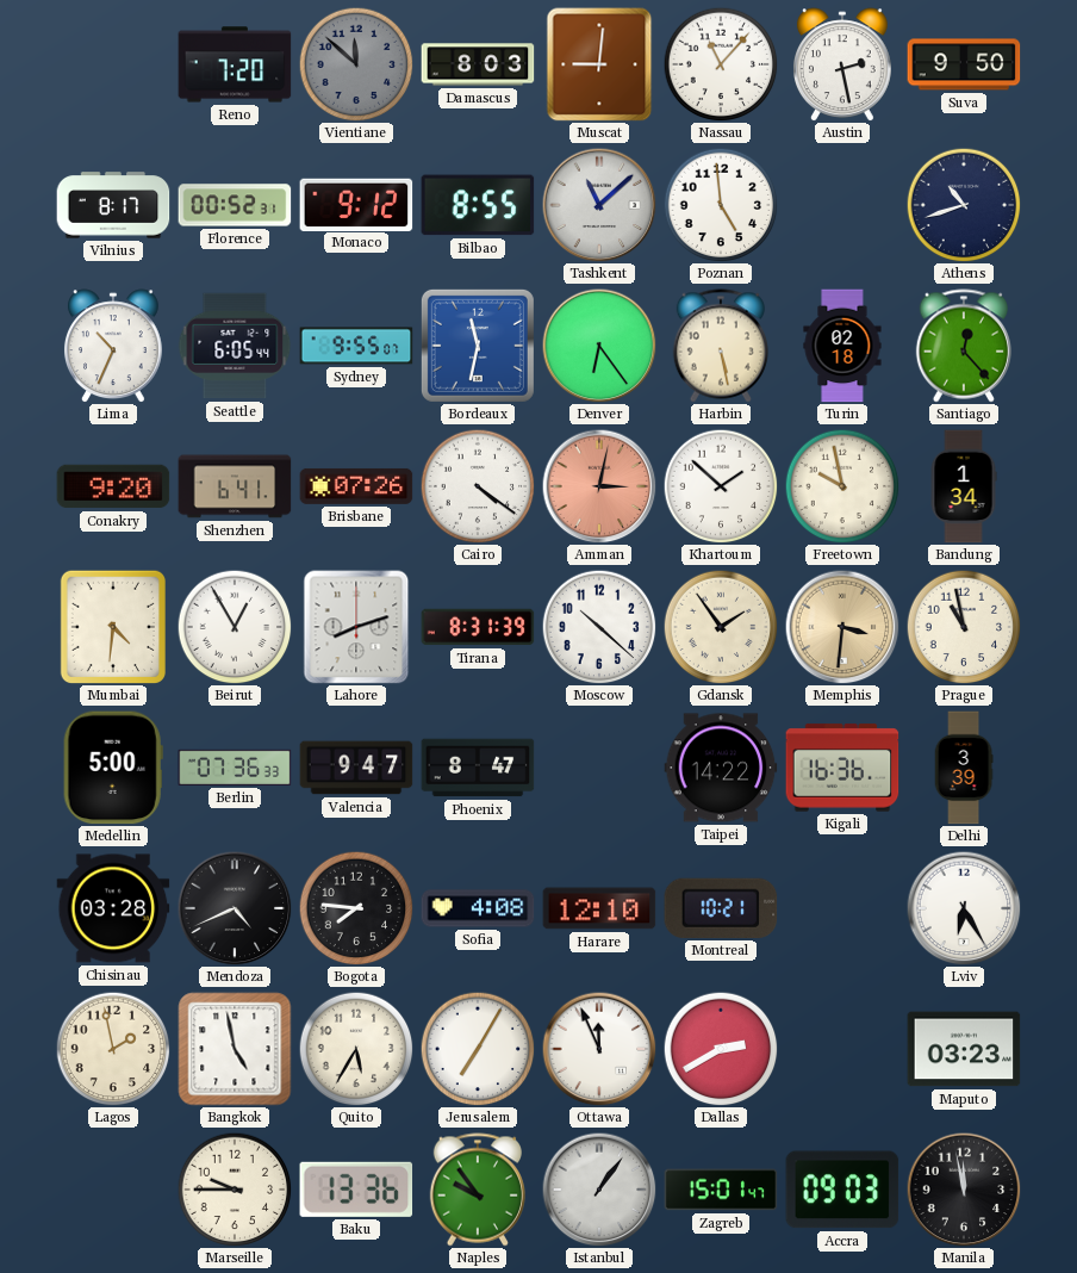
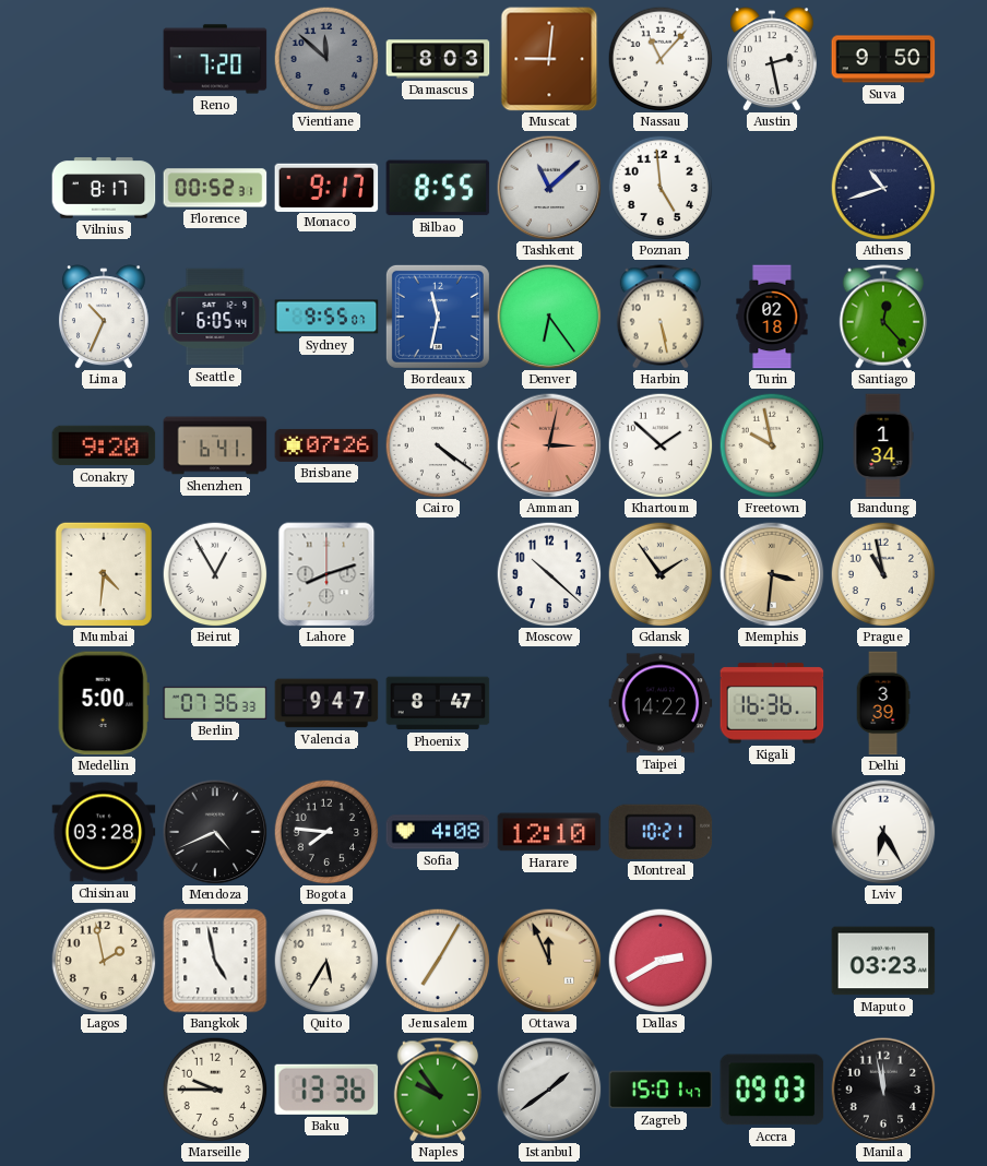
Monaco: 9:12 -> 9:17 (326, 187)
Tirana: 8:31 -> none (478, 627)
Ottawa dial: white -> champagne (549, 961)
Istanbul: 1:06 -> 1:39 (549, 1090)
